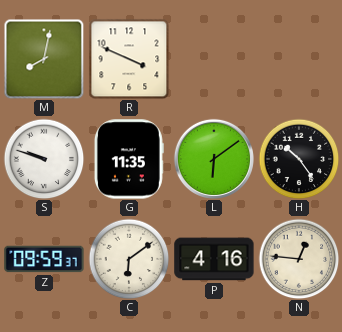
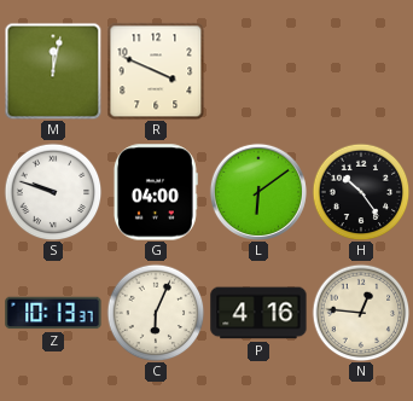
M: 8:02 -> 12:02 (53, 71)
G: 11:35 -> 04:00 (156, 192)
Z: 09:59 -> 10:13 (53, 313)
C: 6:09 -> 6:04 (156, 313)
